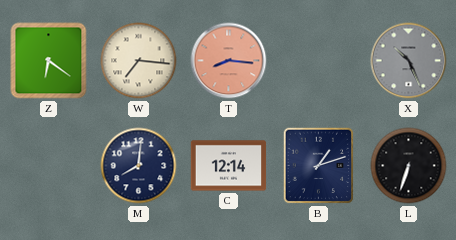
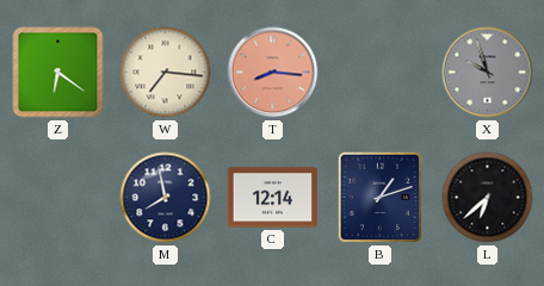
X: 10:26 -> 9:57 (488, 73)
M: 8:01 -> 7:58 (166, 198)
L: 6:33 -> 6:38 (488, 198)
